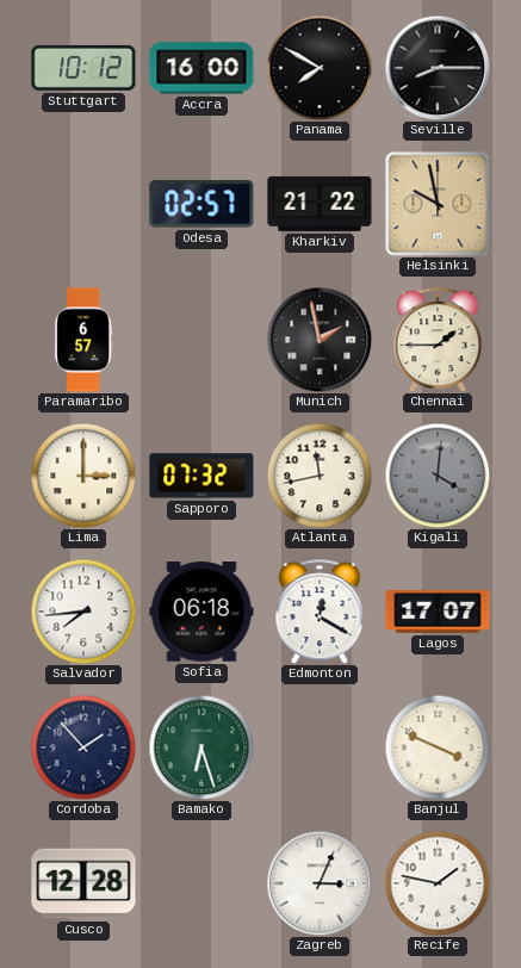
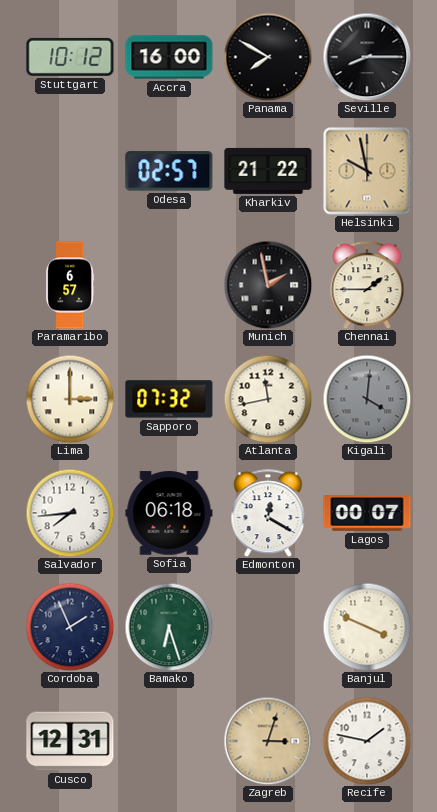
Lagos: 17:07 -> 00:07 (367, 513)
Cordoba: 1:53 -> 1:56 (70, 627)
Cusco: 12:28 -> 12:31 (70, 741)
Zagreb: 3:04 -> 3:03 (268, 741)
Zagreb dial: white -> champagne (268, 741)
